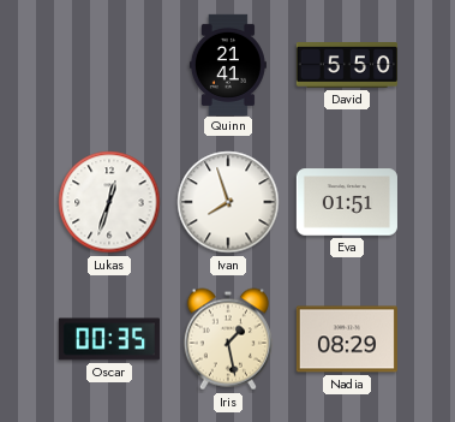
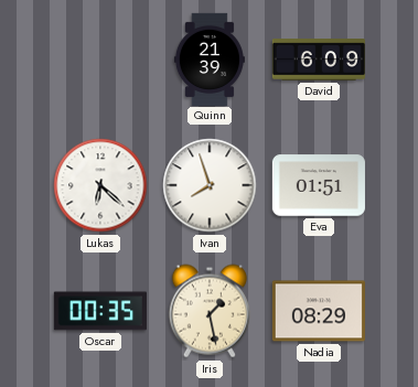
Quinn: 21:41 -> 21:39 (210, 58)
David: 5:50 -> 6:09 (319, 60)
Lukas: 12:33 -> 6:22 (100, 185)
